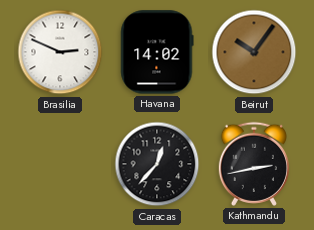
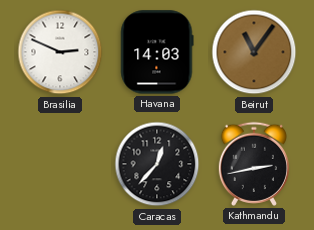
Havana: 14:02 -> 14:03 (157, 52)
Beirut: 10:06 -> 11:06 (254, 52)
